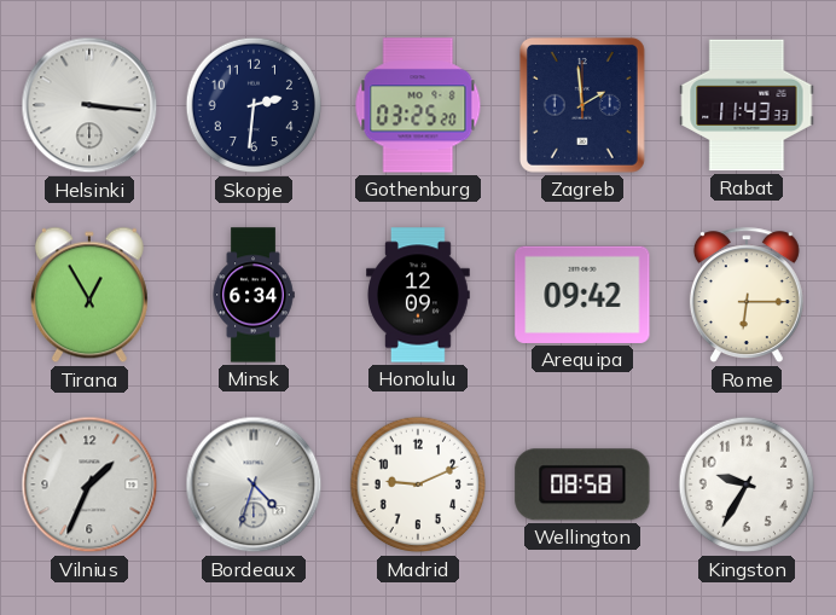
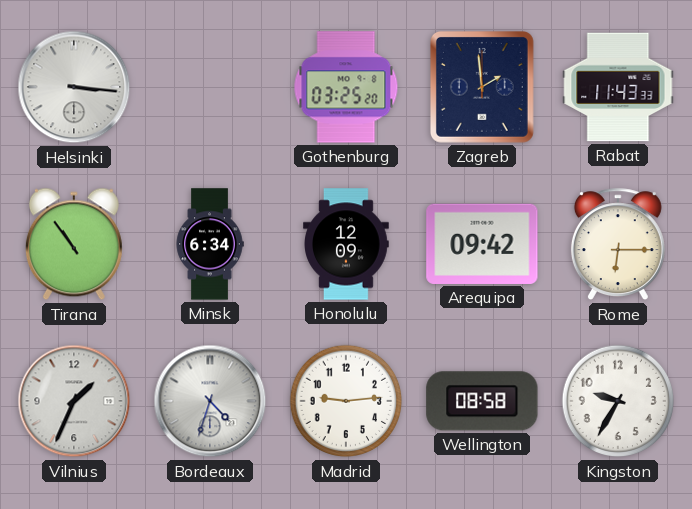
Skopje: 2:31 -> none (254, 105)
Tirana: 12:55 -> 10:54 (74, 244)
Madrid: 9:11 -> 9:14 (346, 401)
